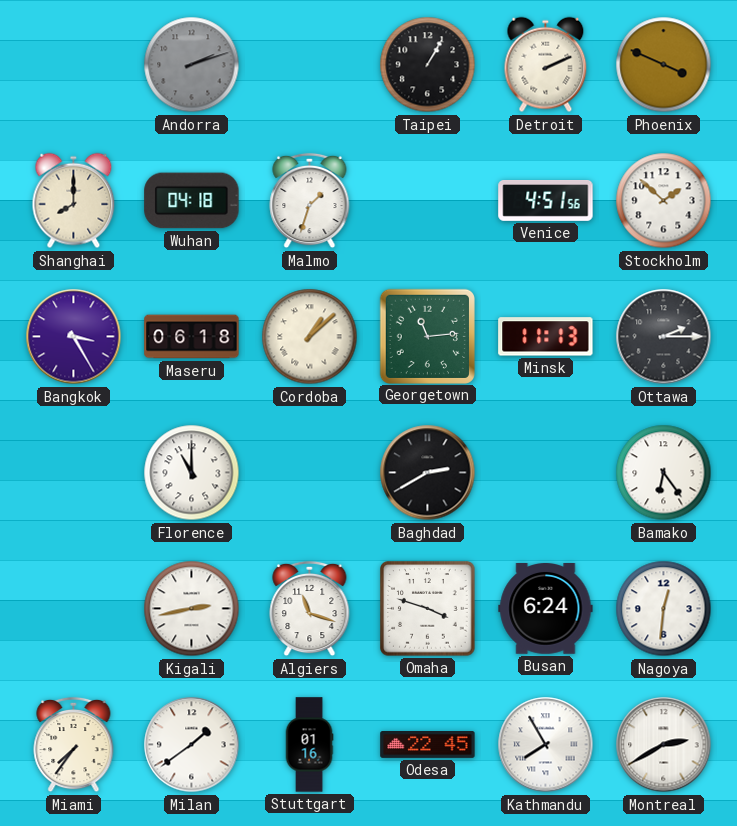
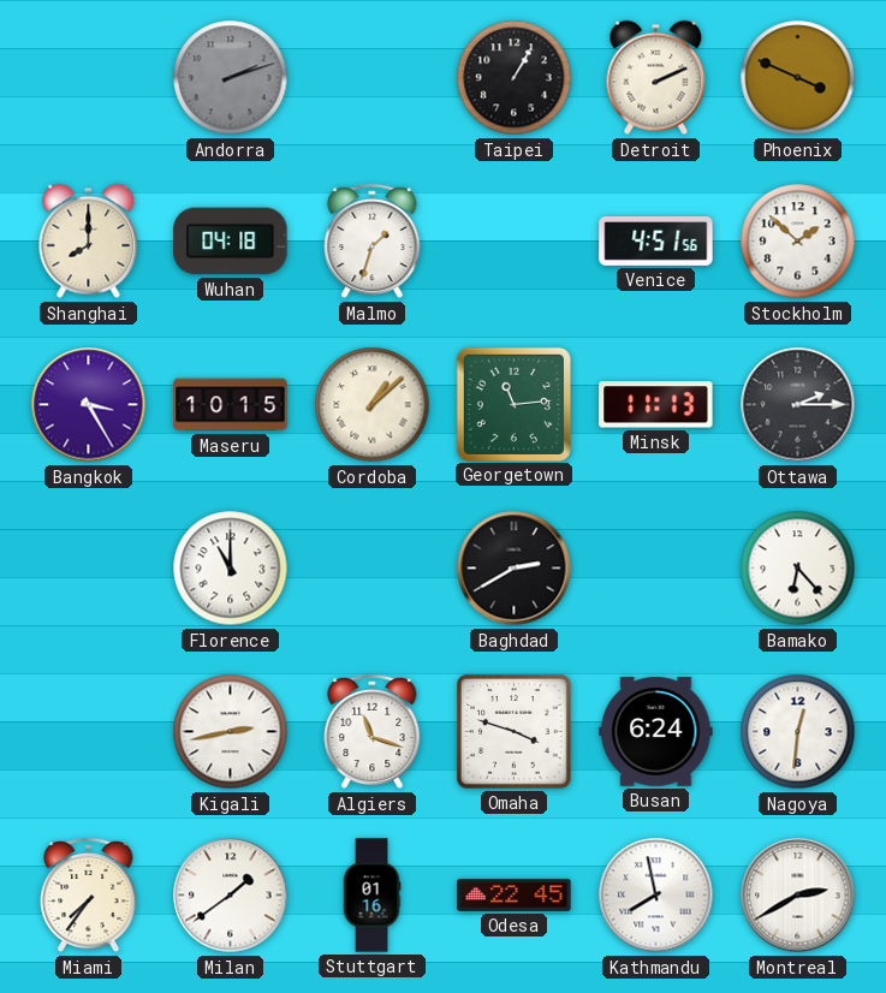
Maseru: 06:18 -> 10:15 (231, 405)
Bamako: 6:24 -> 6:23 (798, 569)
Kathmandu: 7:55 -> 7:58 (656, 896)
